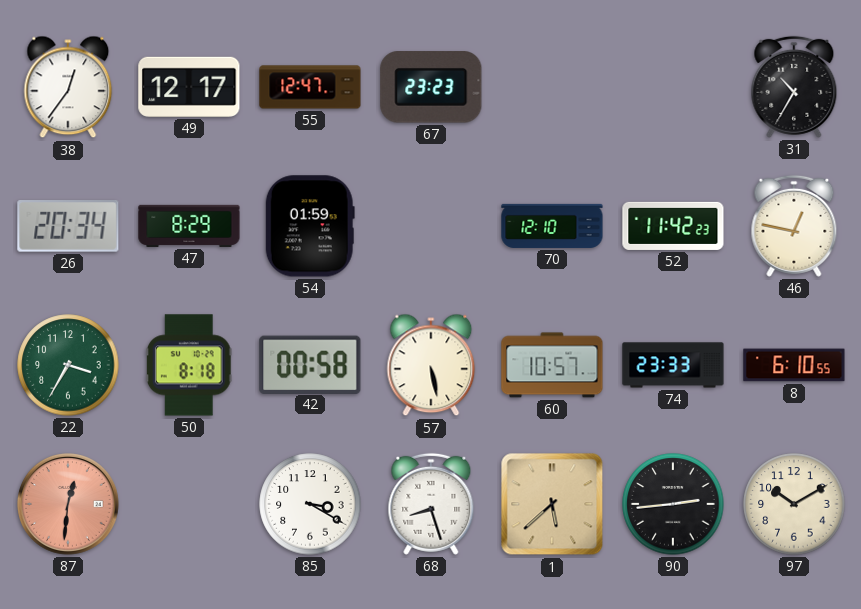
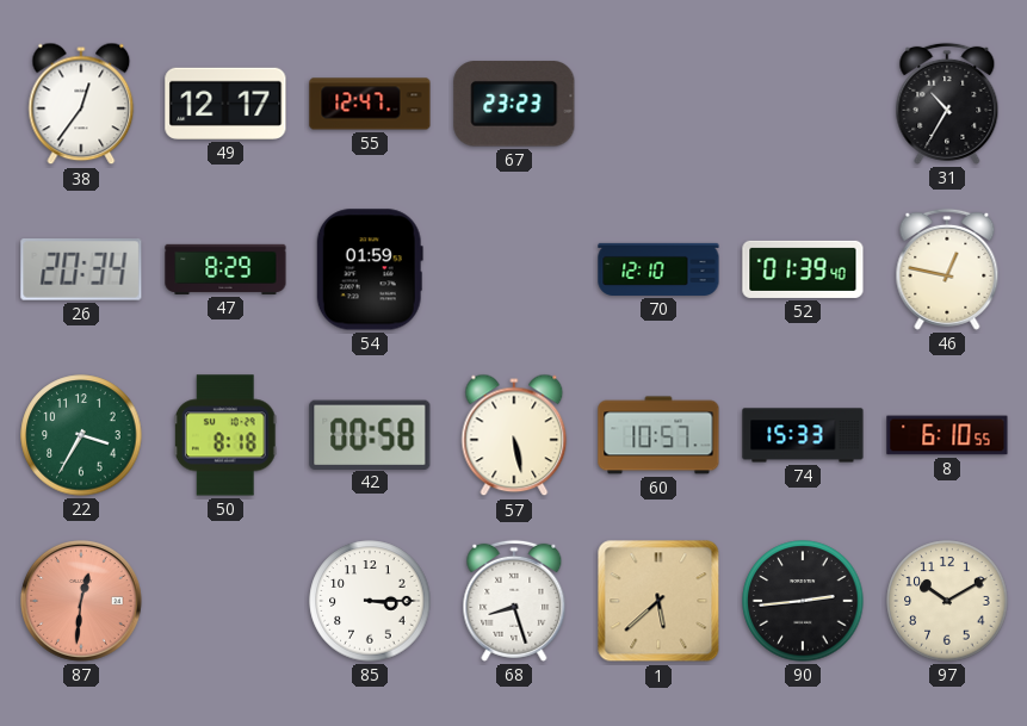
52: 11:42 -> 01:39 (803, 269)
74: 23:33 -> 15:33 (803, 435)
85: 3:20 -> 3:15 (370, 601)
